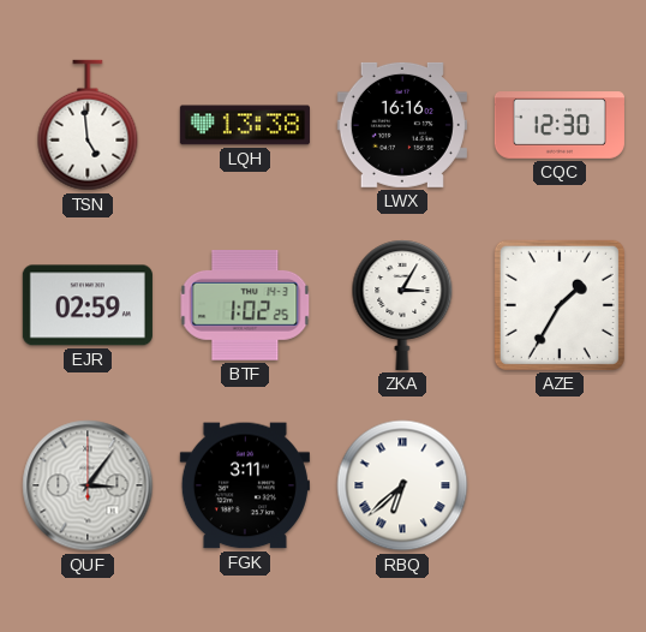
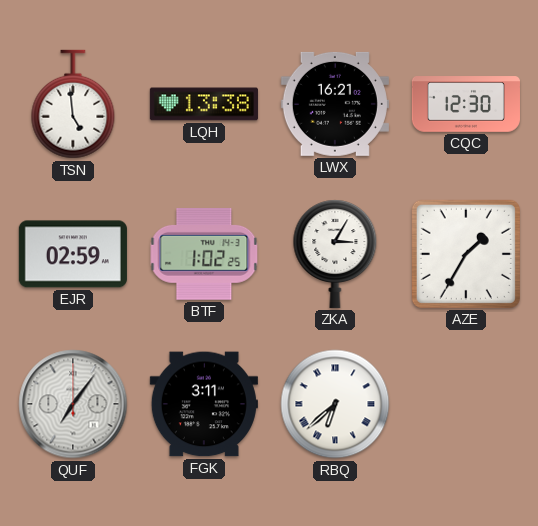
LWX: 16:16 -> 16:21 (335, 104)
QUF: 3:06 -> 7:06 (73, 404)
